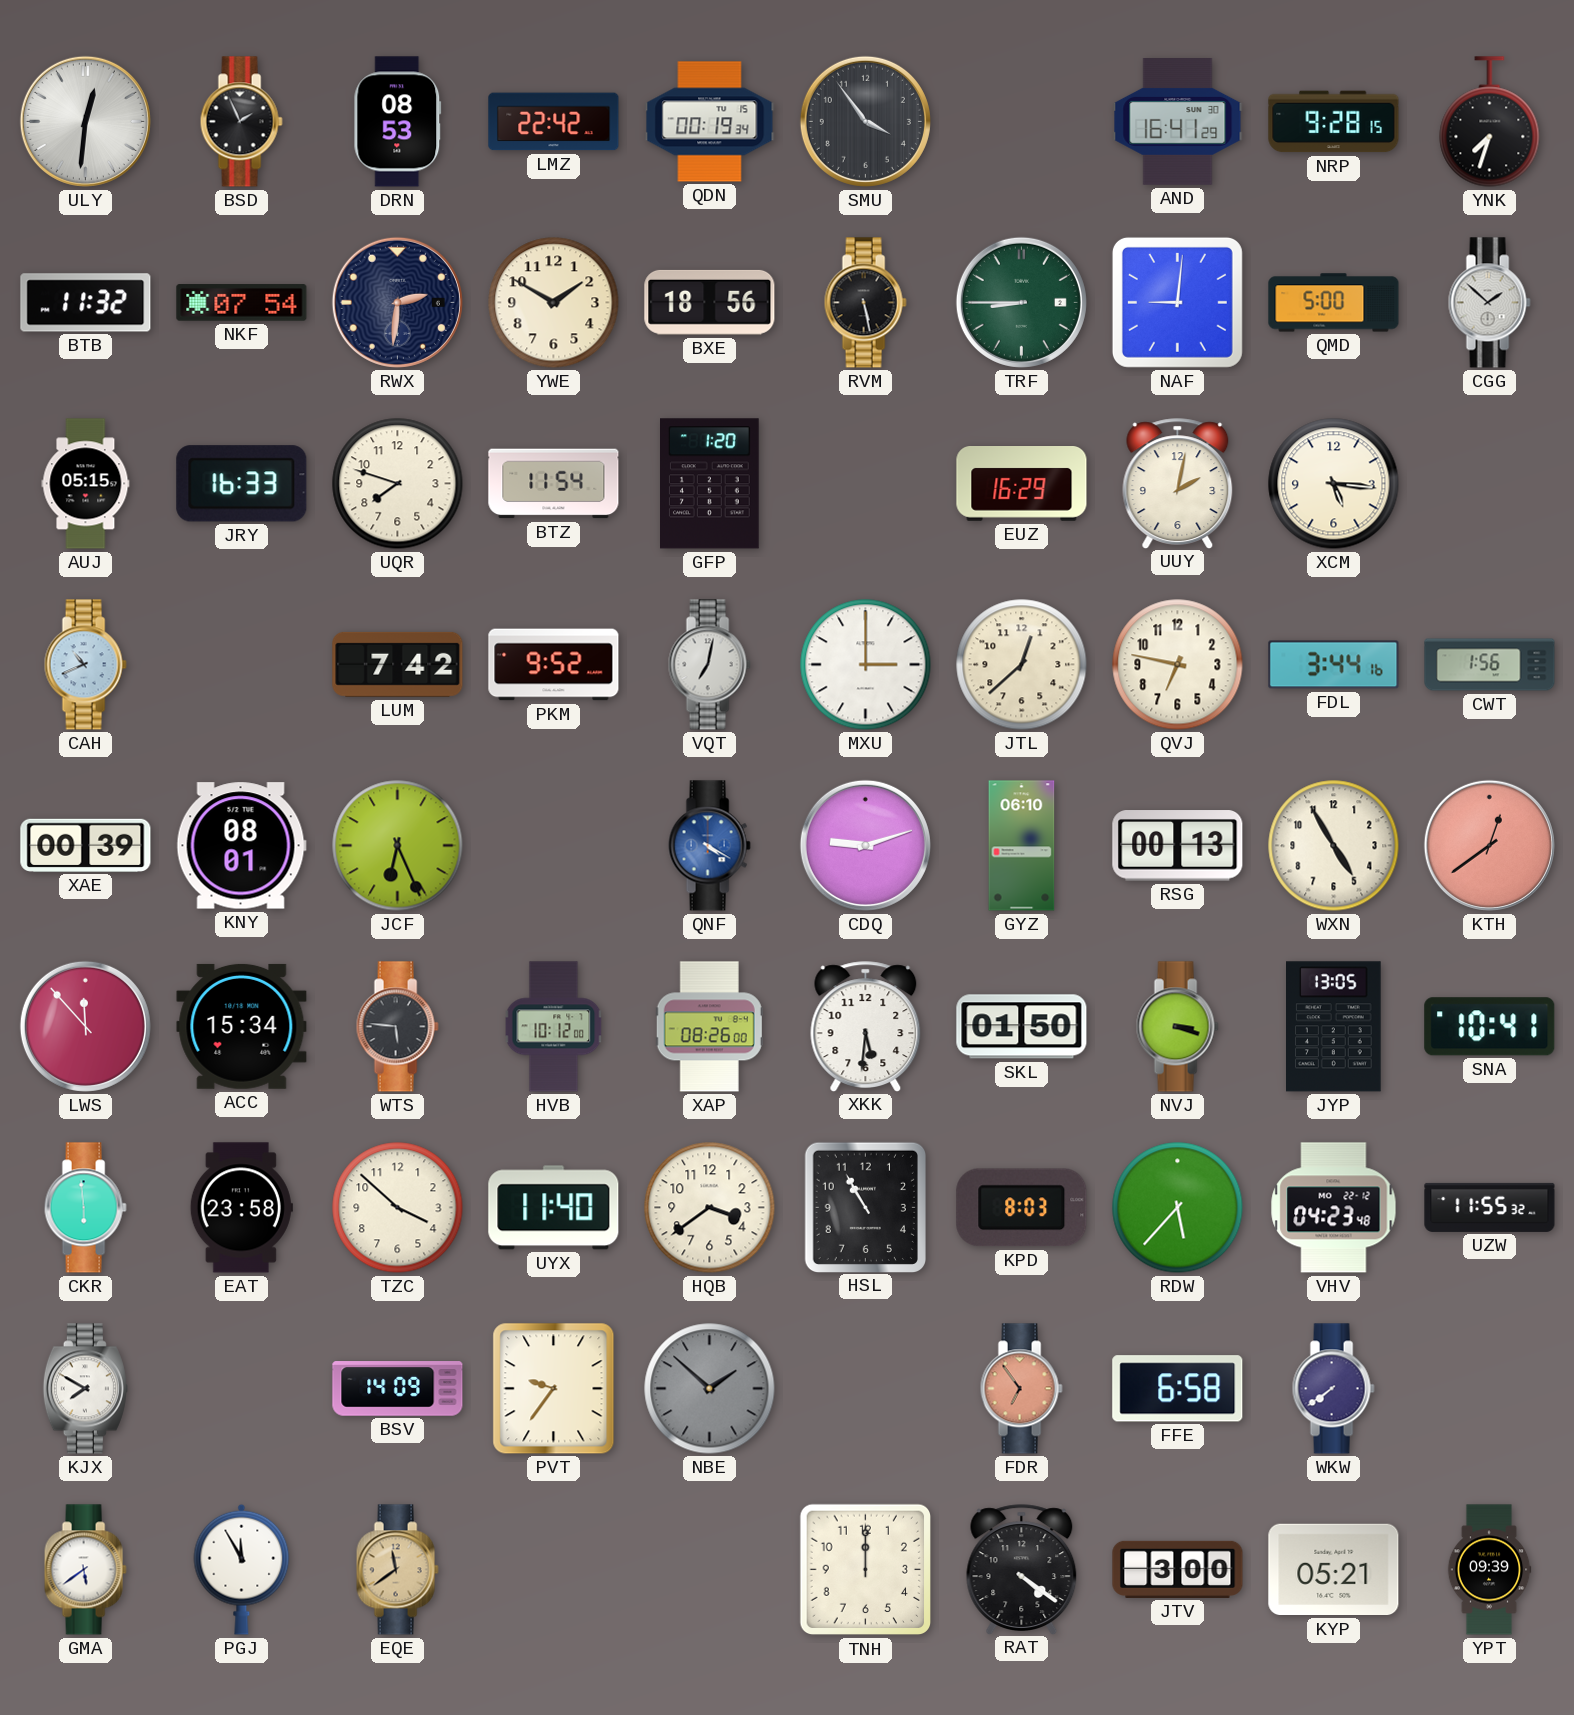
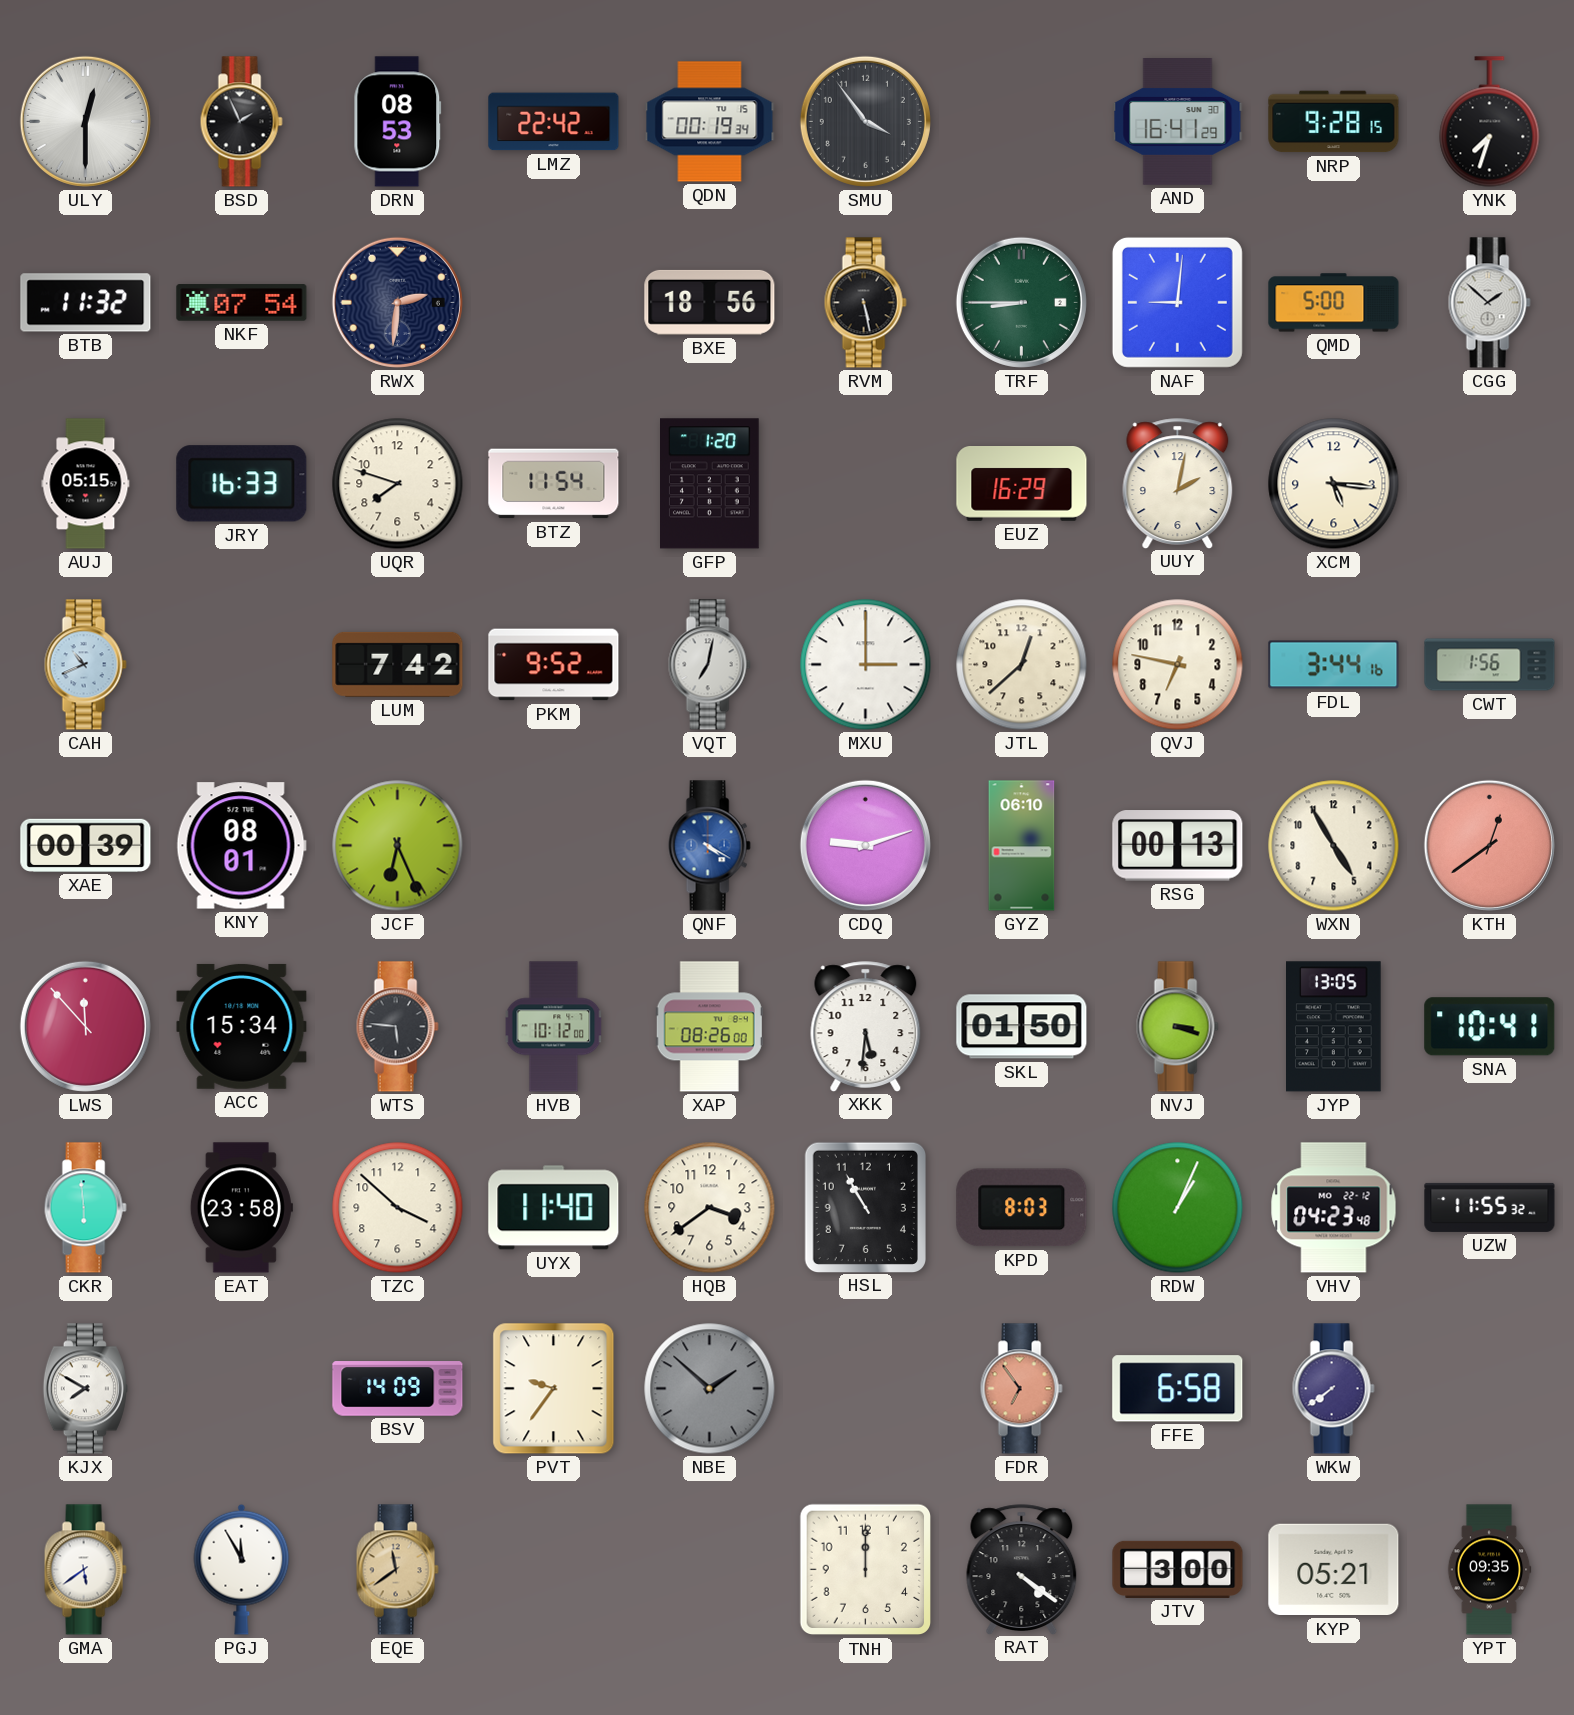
ULY: 12:31 -> 12:30 (85, 121)
YWE: 1:50 -> none (554, 303)
RDW: 5:37 -> 1:04 (1178, 1208)
YPT: 09:39 -> 09:35 (1489, 1570)
